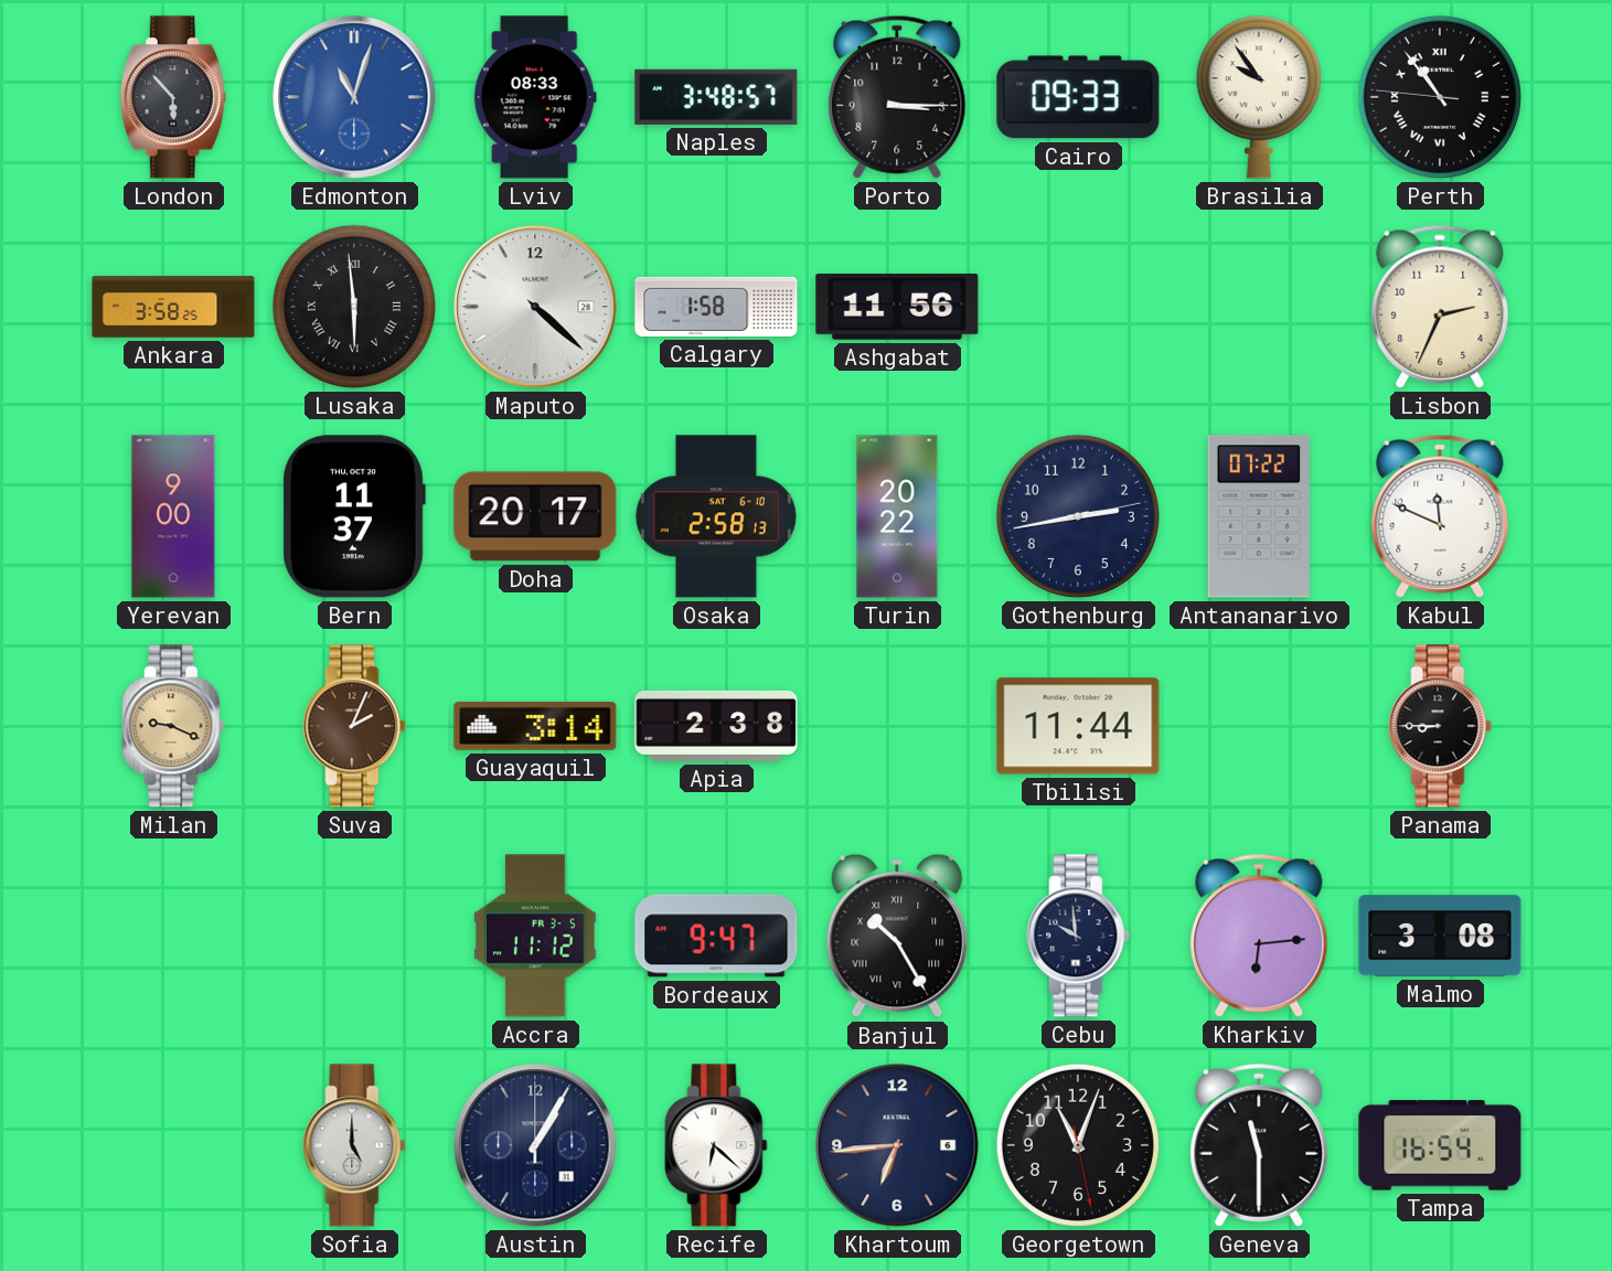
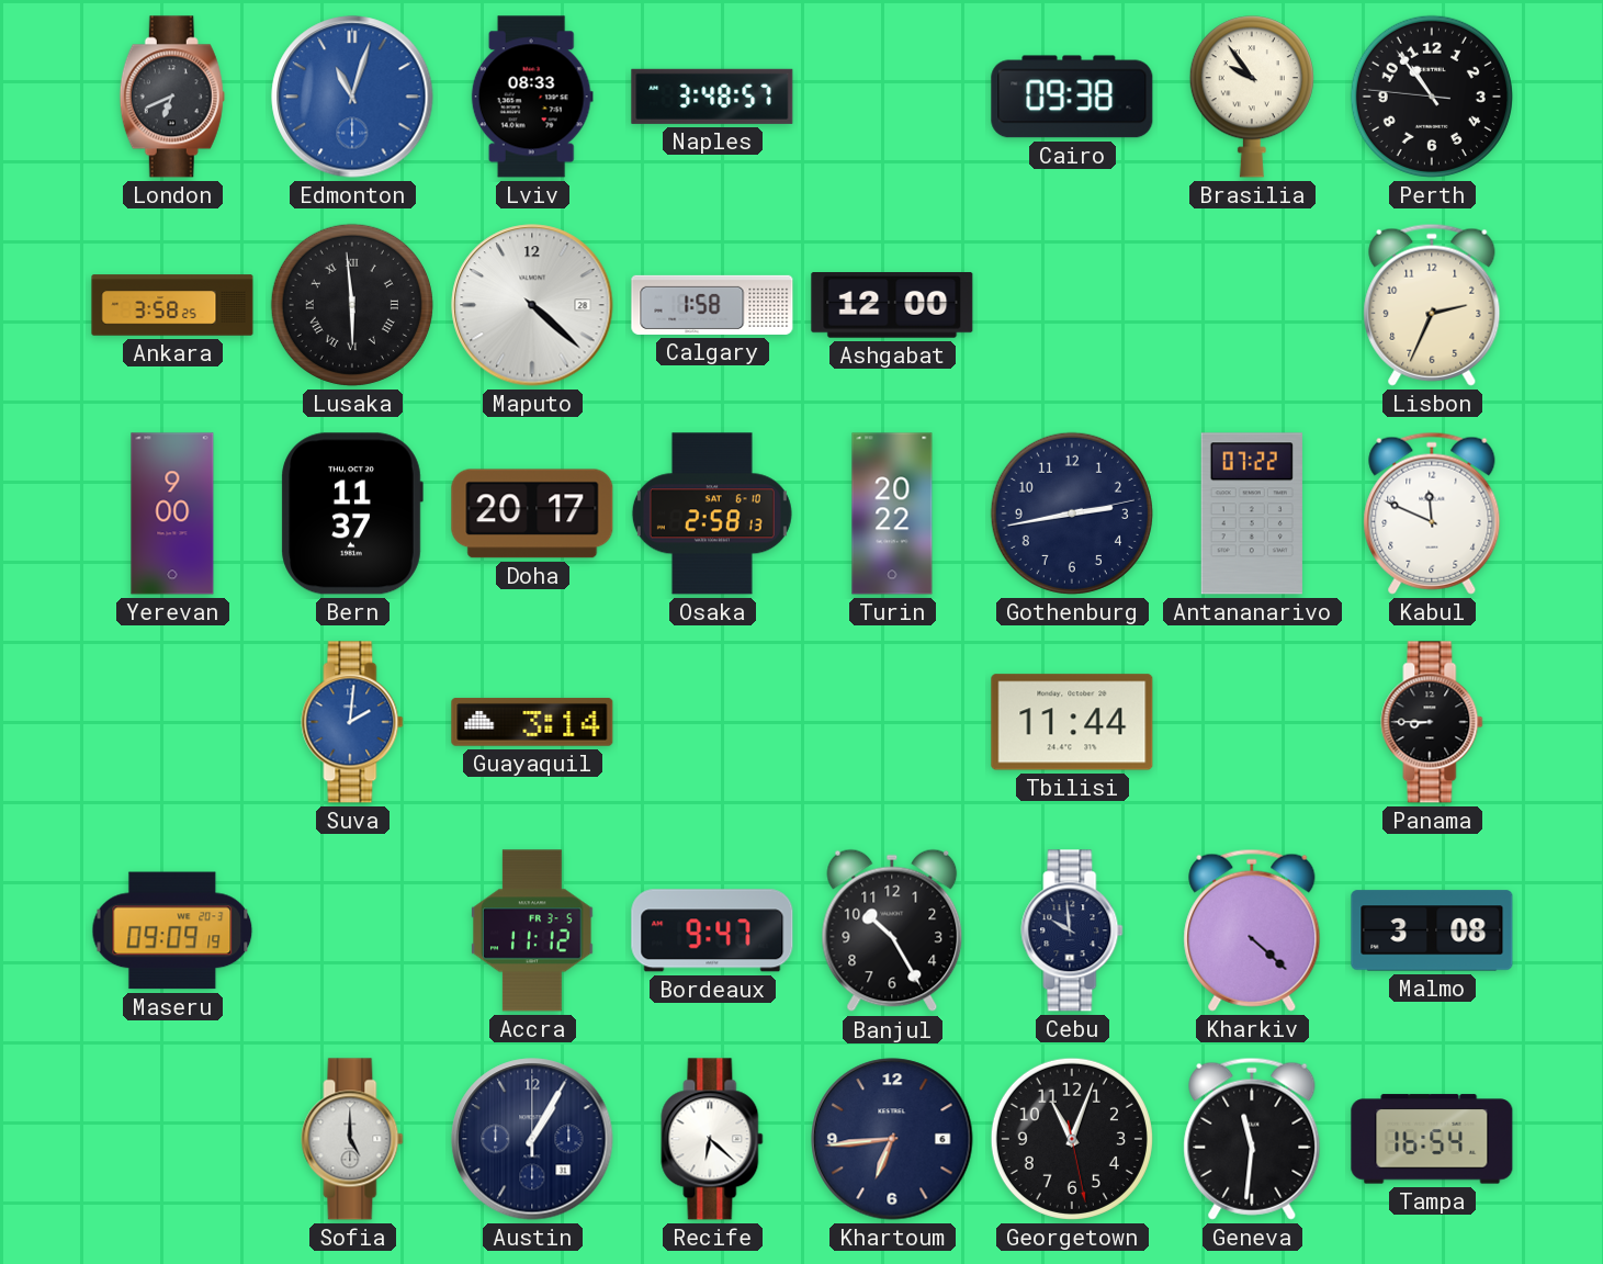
London: 5:53 -> 6:41 (172, 97)
Porto: 3:15 -> none (897, 97)
Cairo: 09:33 -> 09:38 (1072, 97)
Perth numerals: Roman -> Arabic (1432, 97)
Ashgabat: 11:56 -> 12:00 (892, 306)
Milan: 9:19 -> none (173, 726)
Suva: 2:04 -> 2:01 (352, 722)
Suva dial: brown -> blue (352, 722)
Apia: 2:38 -> none (716, 726)
Maseru: none -> 09:09 (172, 930)
Banjul numerals: Roman -> Arabic (892, 930)
Kharkiv: 6:14 -> 4:22 (1252, 930)
Geneva: 11:30 -> 11:31 (1252, 1139)
